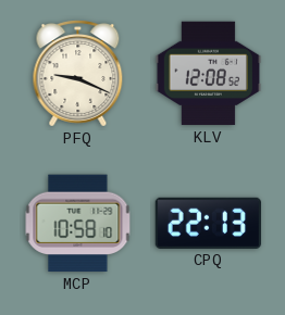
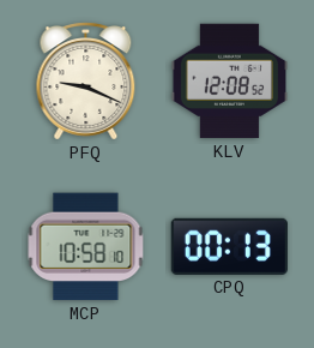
CPQ: 22:13 -> 00:13 (229, 246)
